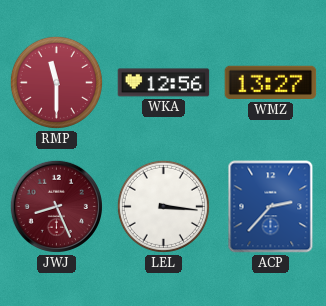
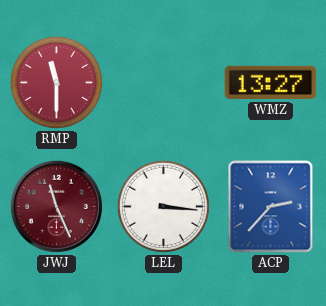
WKA: 12:56 -> none (164, 83)
JWJ: 8:26 -> 11:26 (56, 206)
